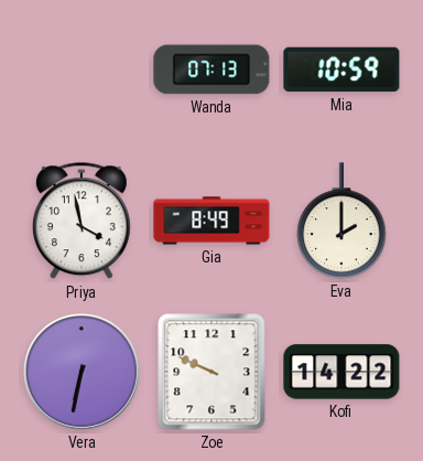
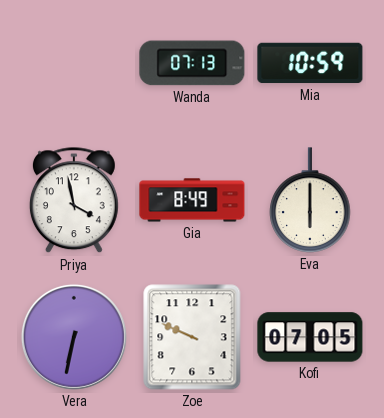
Eva: 2:00 -> 6:00 (310, 200)
Kofi: 14:22 -> 07:05 (310, 337)
